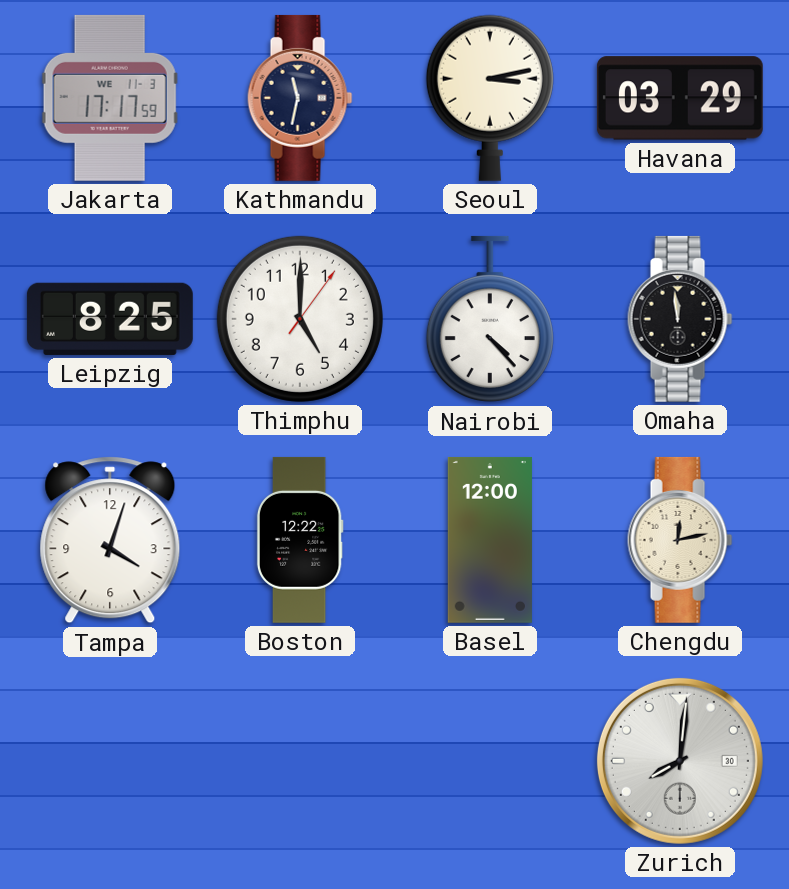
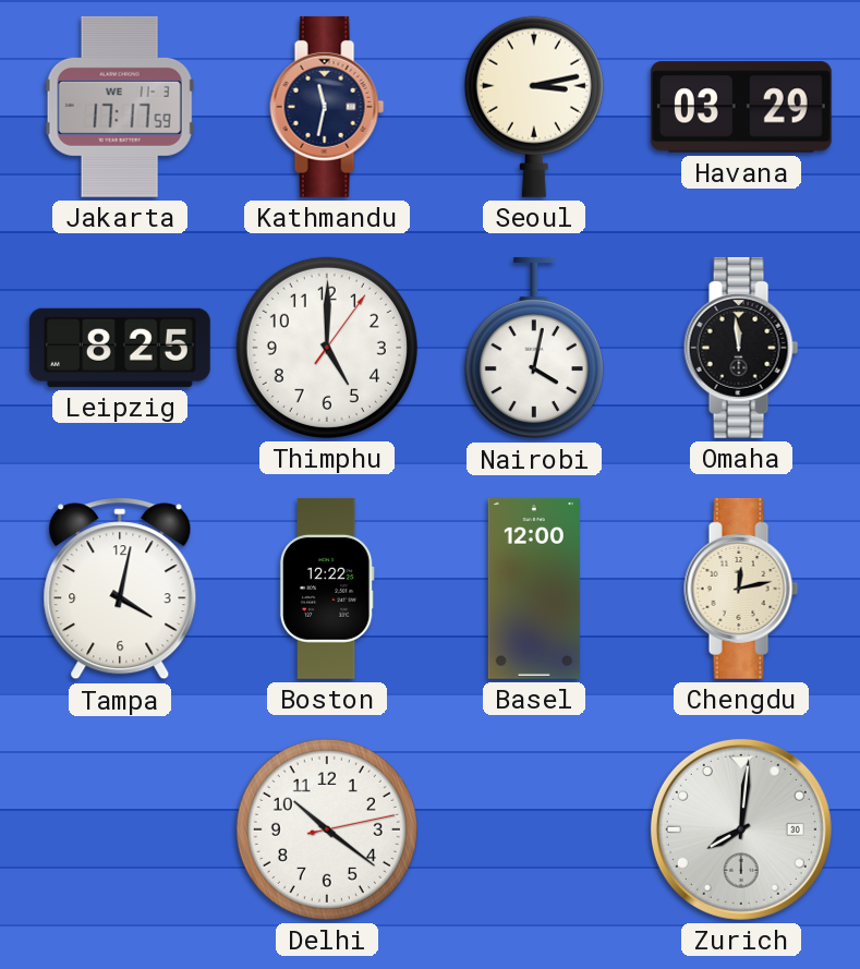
Nairobi: 4:23 -> 4:02 (534, 348)
Tampa: 4:03 -> 4:02 (120, 589)
Delhi: none -> 10:21 (327, 829)
